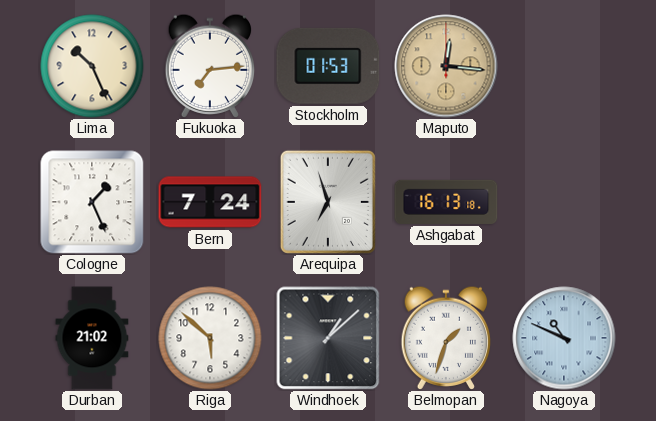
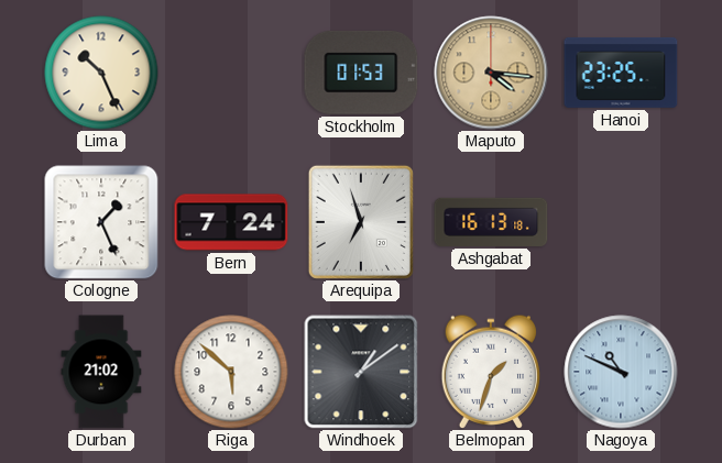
Fukuoka: 7:14 -> none (210, 65)
Maputo: 12:16 -> 4:16 (491, 73)
Hanoi: none -> 23:25 (621, 73)
Windhoek: 1:08 -> 1:09 (361, 372)
